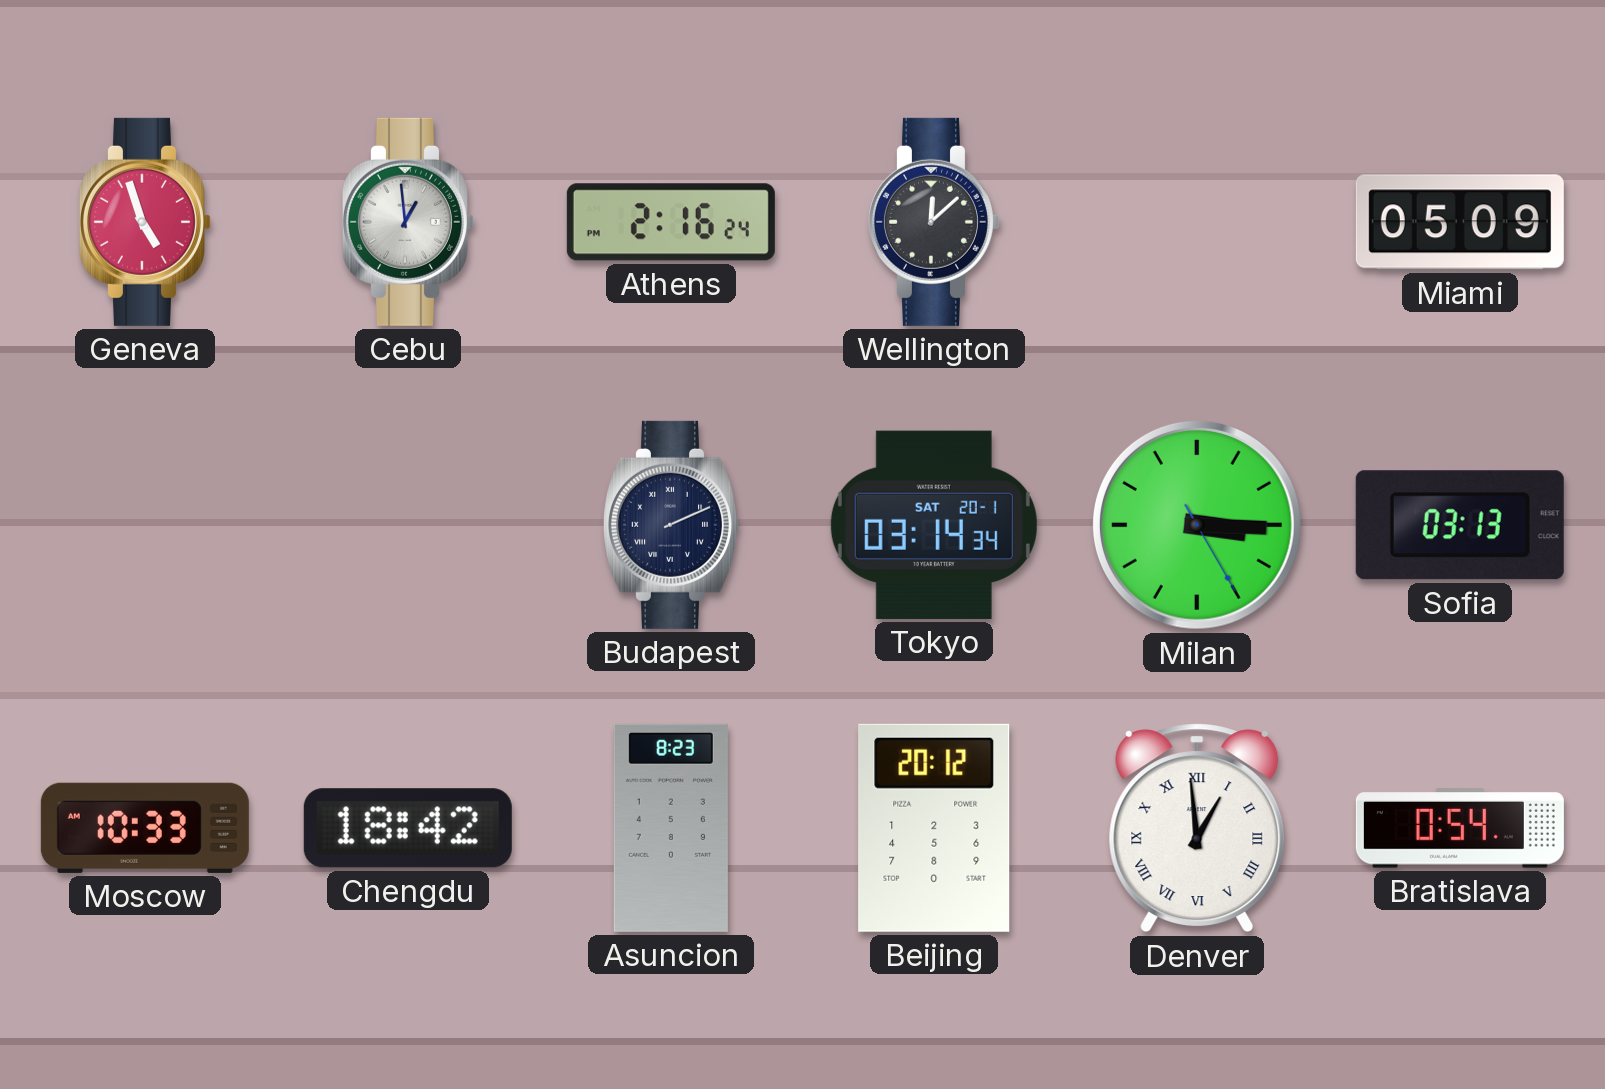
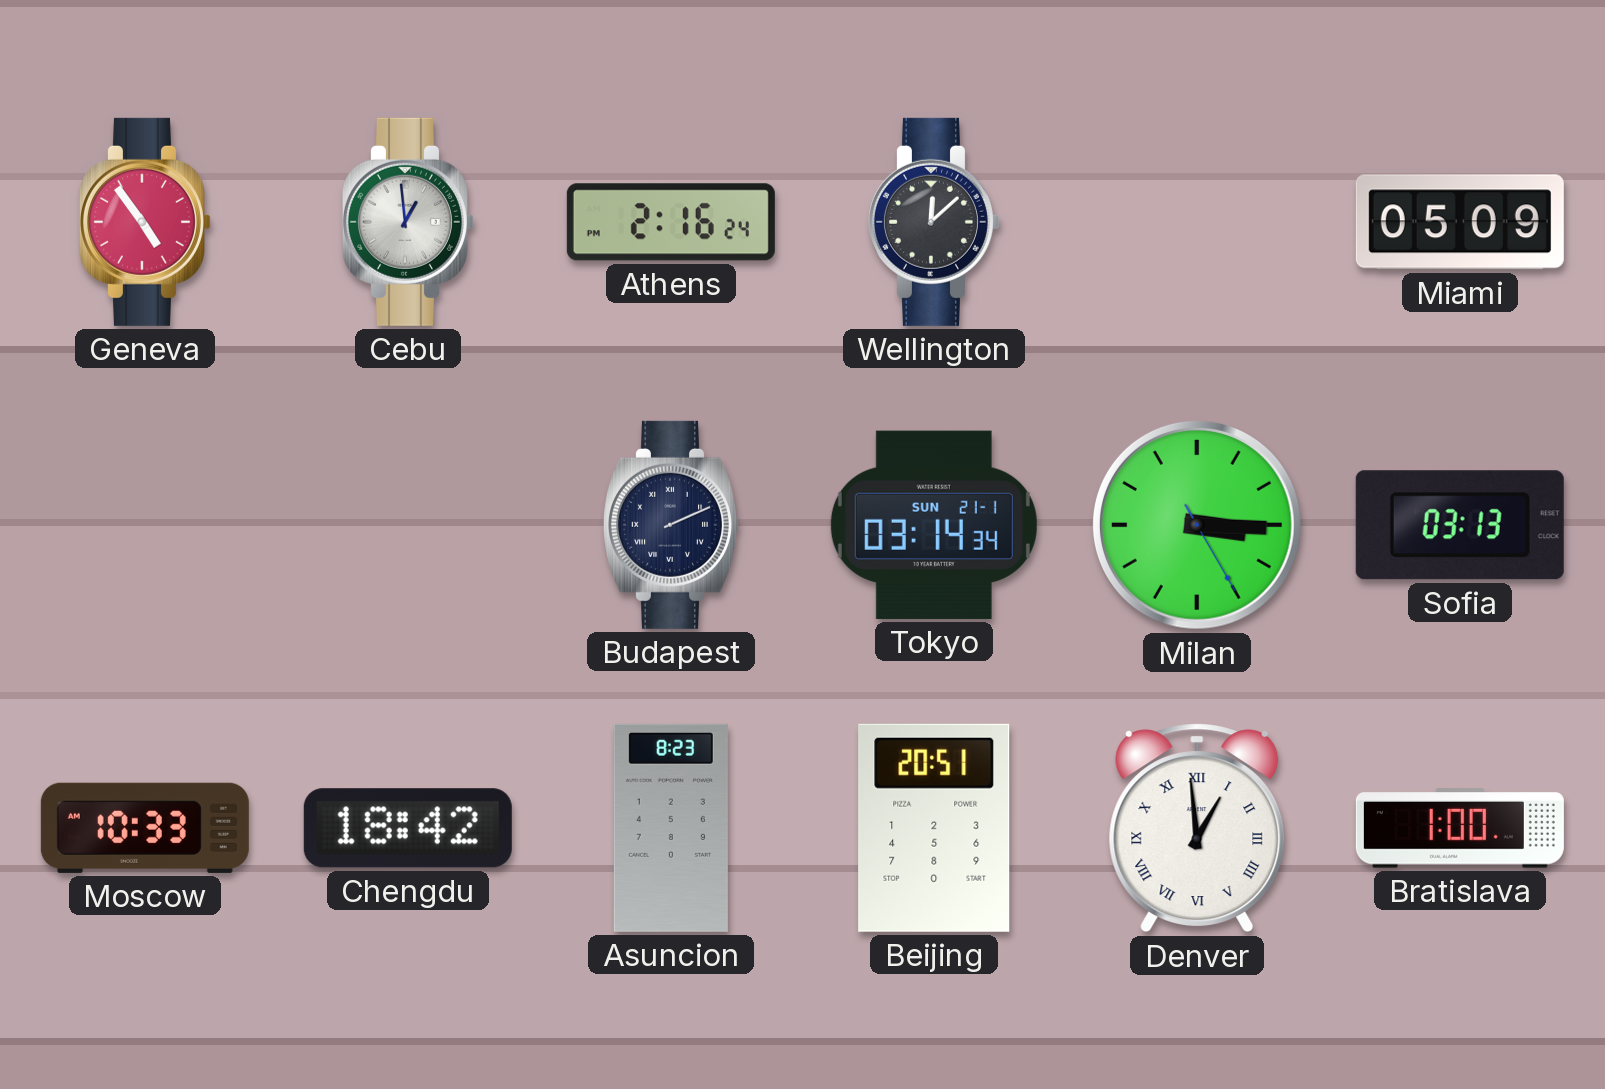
Geneva: 4:57 -> 4:54 (145, 222)
Tokyo date: SAT 20-1 -> SUN 21-1 (934, 525)
Beijing: 20:12 -> 20:51 (934, 828)
Bratislava: 0:54 -> 1:00 (1460, 828)
